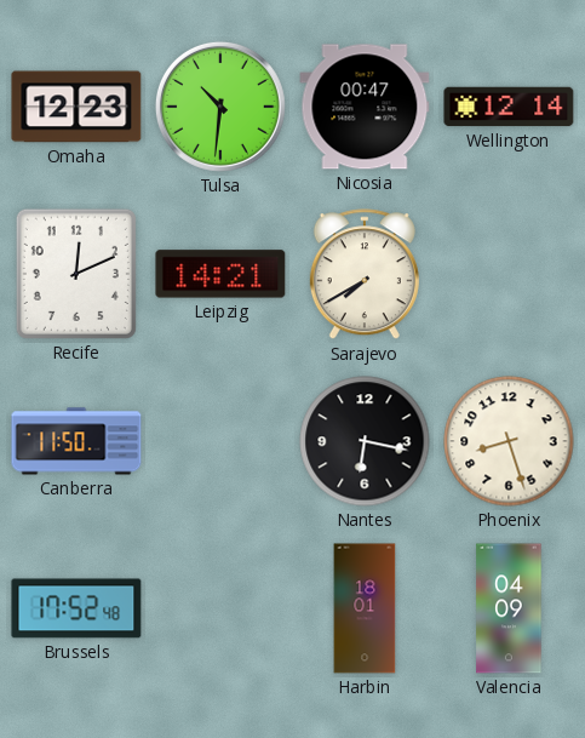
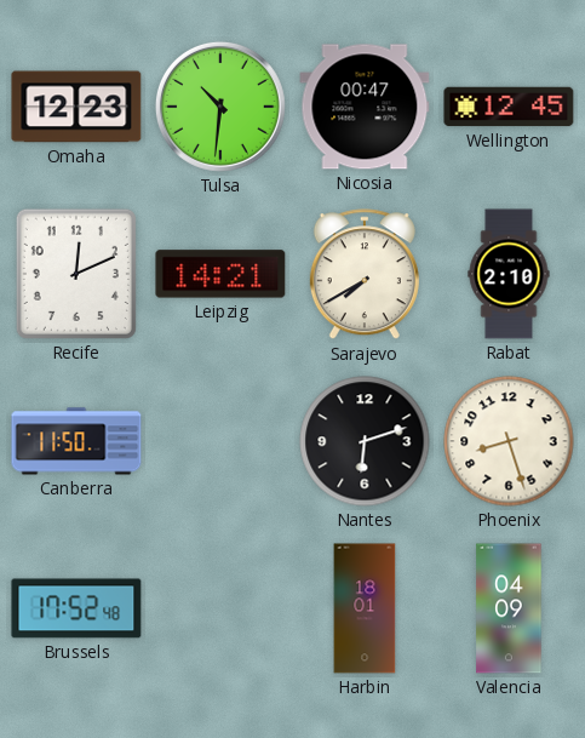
Wellington: 12:14 -> 12:45 (509, 107)
Rabat: none -> 2:10 (509, 274)
Nantes: 6:17 -> 6:12 (365, 441)
